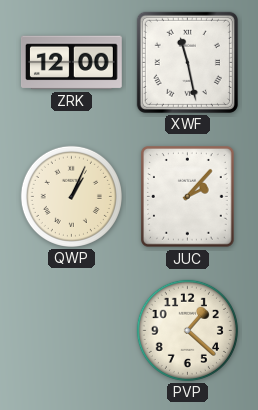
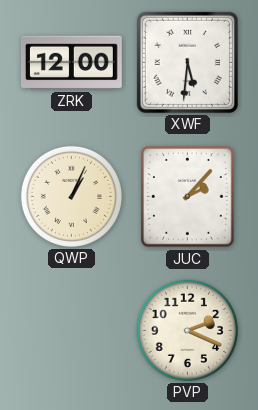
XWF: 11:28 -> 5:31 (187, 62)
PVP: 1:22 -> 2:19 (187, 330)
